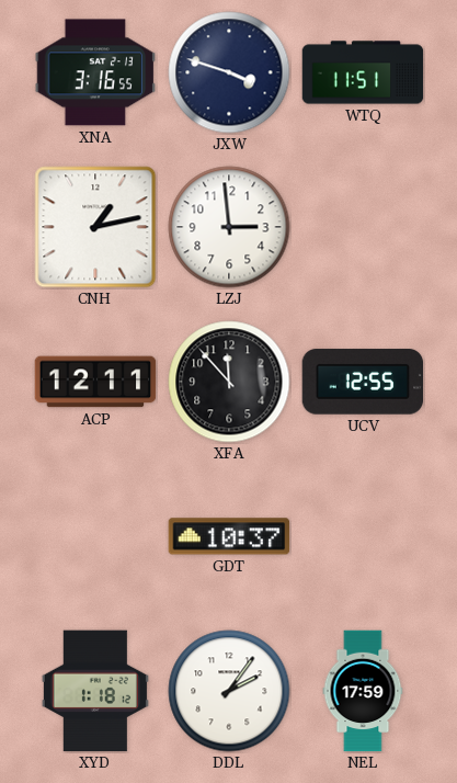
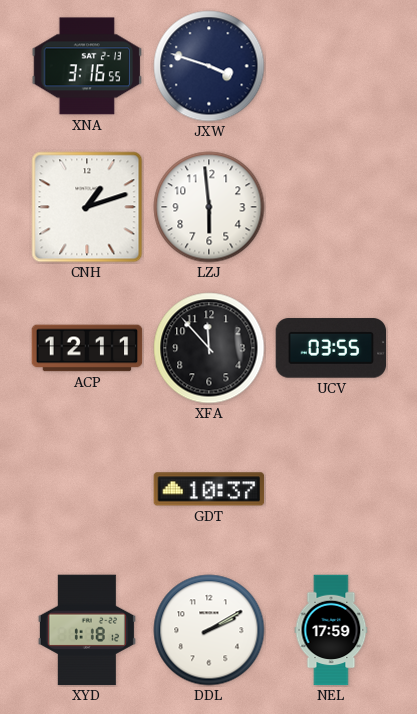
WTQ: 11:51 -> none (363, 72)
CNH: 1:13 -> 1:12 (87, 207)
LZJ: 2:59 -> 5:59 (209, 207)
UCV: 12:55 -> 03:55 (331, 348)
DDL: 2:06 -> 2:10 (209, 630)
